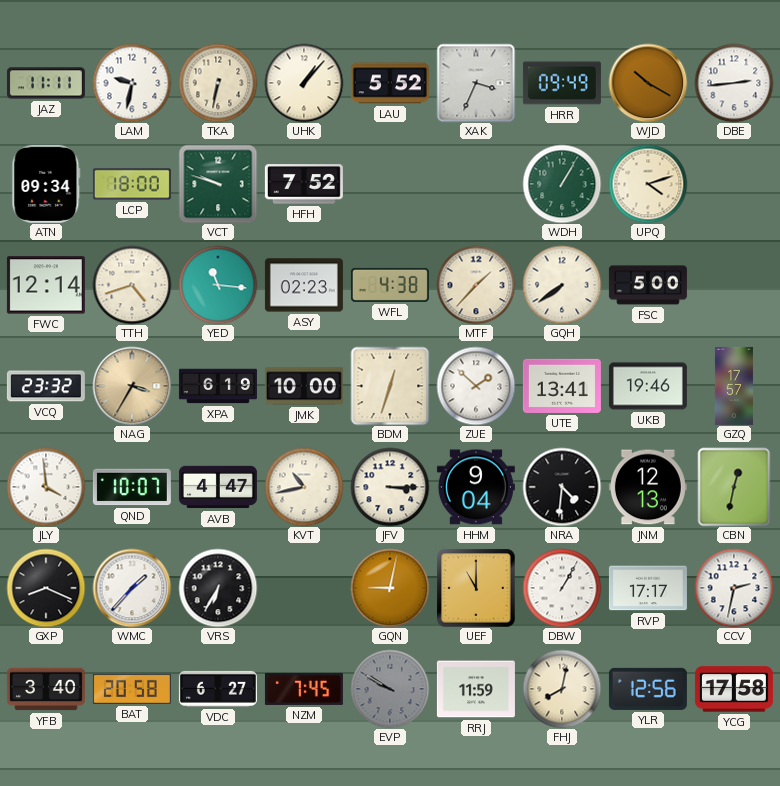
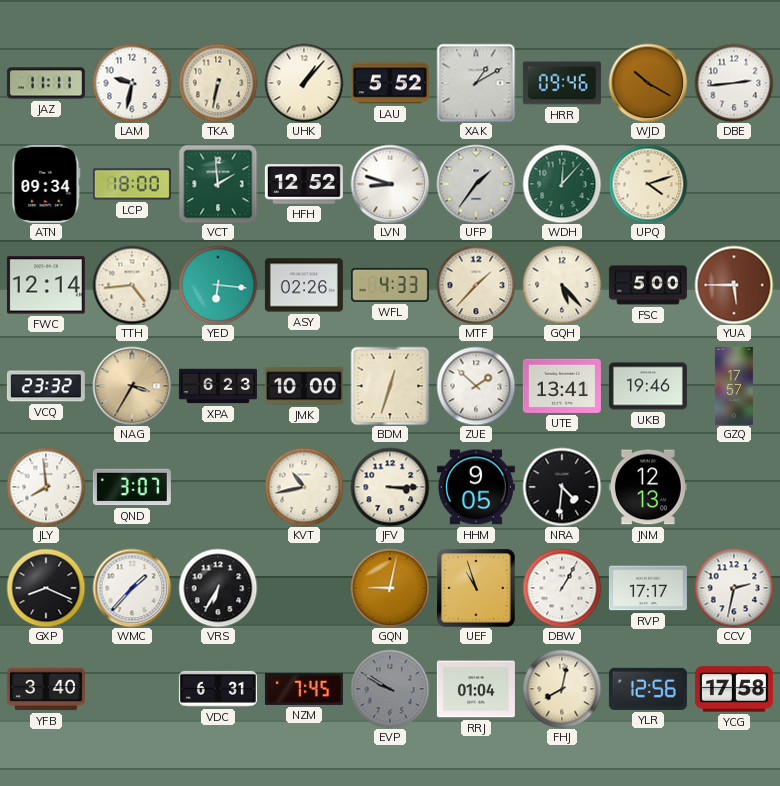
XAK: 3:34 -> 1:10 (476, 83)
HRR: 09:49 -> 09:46 (562, 83)
VCT: 9:48 -> 1:59 (218, 184)
HFH: 7:52 -> 12:52 (304, 184)
LVN: none -> 8:48 (390, 184)
UFP: none -> 1:36 (476, 184)
WDH: 1:05 -> 12:07 (562, 184)
TTH: 4:42 -> 4:44 (132, 285)
YED: 11:16 -> 6:16 (218, 285)
ASY: 02:23 -> 02:26 (304, 285)
WFL: 4:38 -> 4:33 (390, 285)
GQH: 7:39 -> 5:23 (562, 285)
YUA: none -> 5:45 (734, 285)
XPA: 6:19 -> 6:23 (218, 386)
JLY: 3:59 -> 7:59 (46, 487)
QND: 10:07 -> 3:07 (132, 487)
AVB: 4:47 -> none (218, 487)
HHM: 9:04 -> 9:05 (476, 487)
CBN: 12:32 -> none (734, 487)
UEF: 11:00 -> 10:57 (476, 588)
BAT: 20:58 -> none (132, 689)
VDC: 6:27 -> 6:31 (218, 689)
RRJ: 11:59 -> 01:04 (476, 689)
